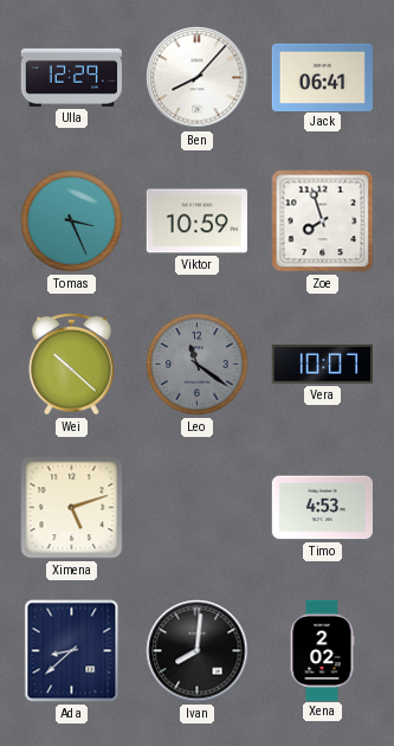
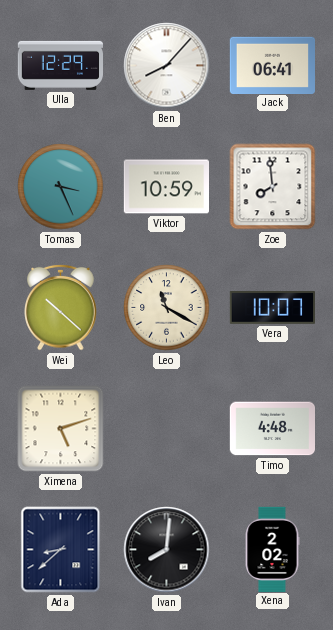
Zoe: 7:57 -> 7:59 (273, 187)
Leo: 11:21 -> 11:20 (167, 308)
Leo dial: grey -> cream (167, 308)
Timo: 4:53 -> 4:48 (272, 429)
